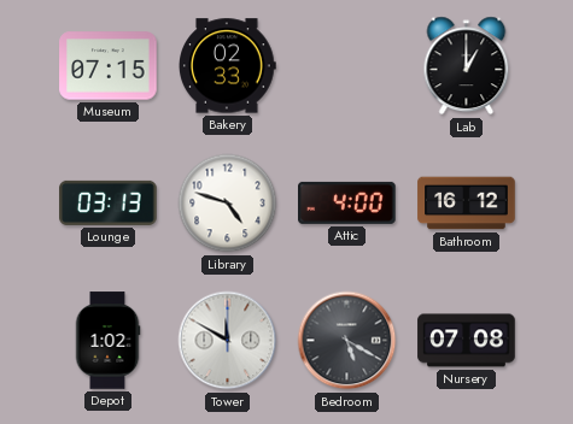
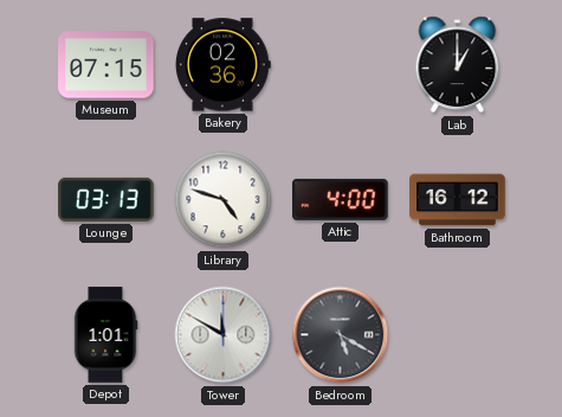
Bakery: 02:33 -> 02:36 (224, 65)
Depot: 1:02 -> 1:01 (105, 335)
Nursery: 07:08 -> none (467, 341)
